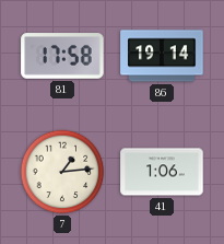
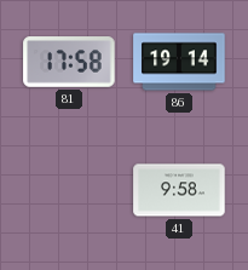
7: 1:14 -> none (62, 172)
41: 1:06 -> 9:58 (179, 190)
